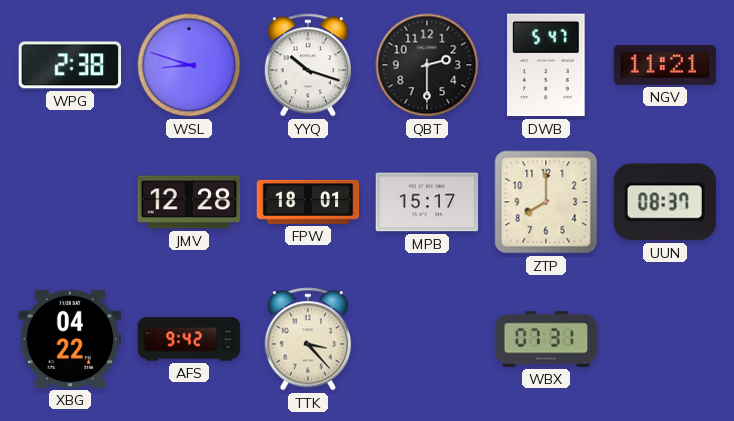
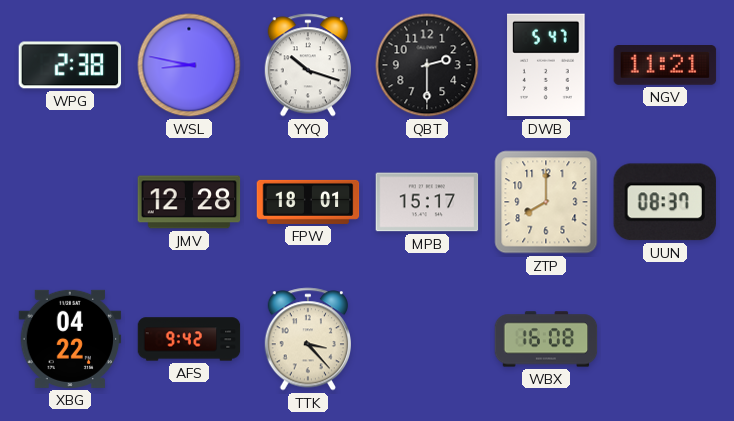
WSL: 8:48 -> 8:47 (189, 65)
WBX: 07:31 -> 16:08 (546, 339)
